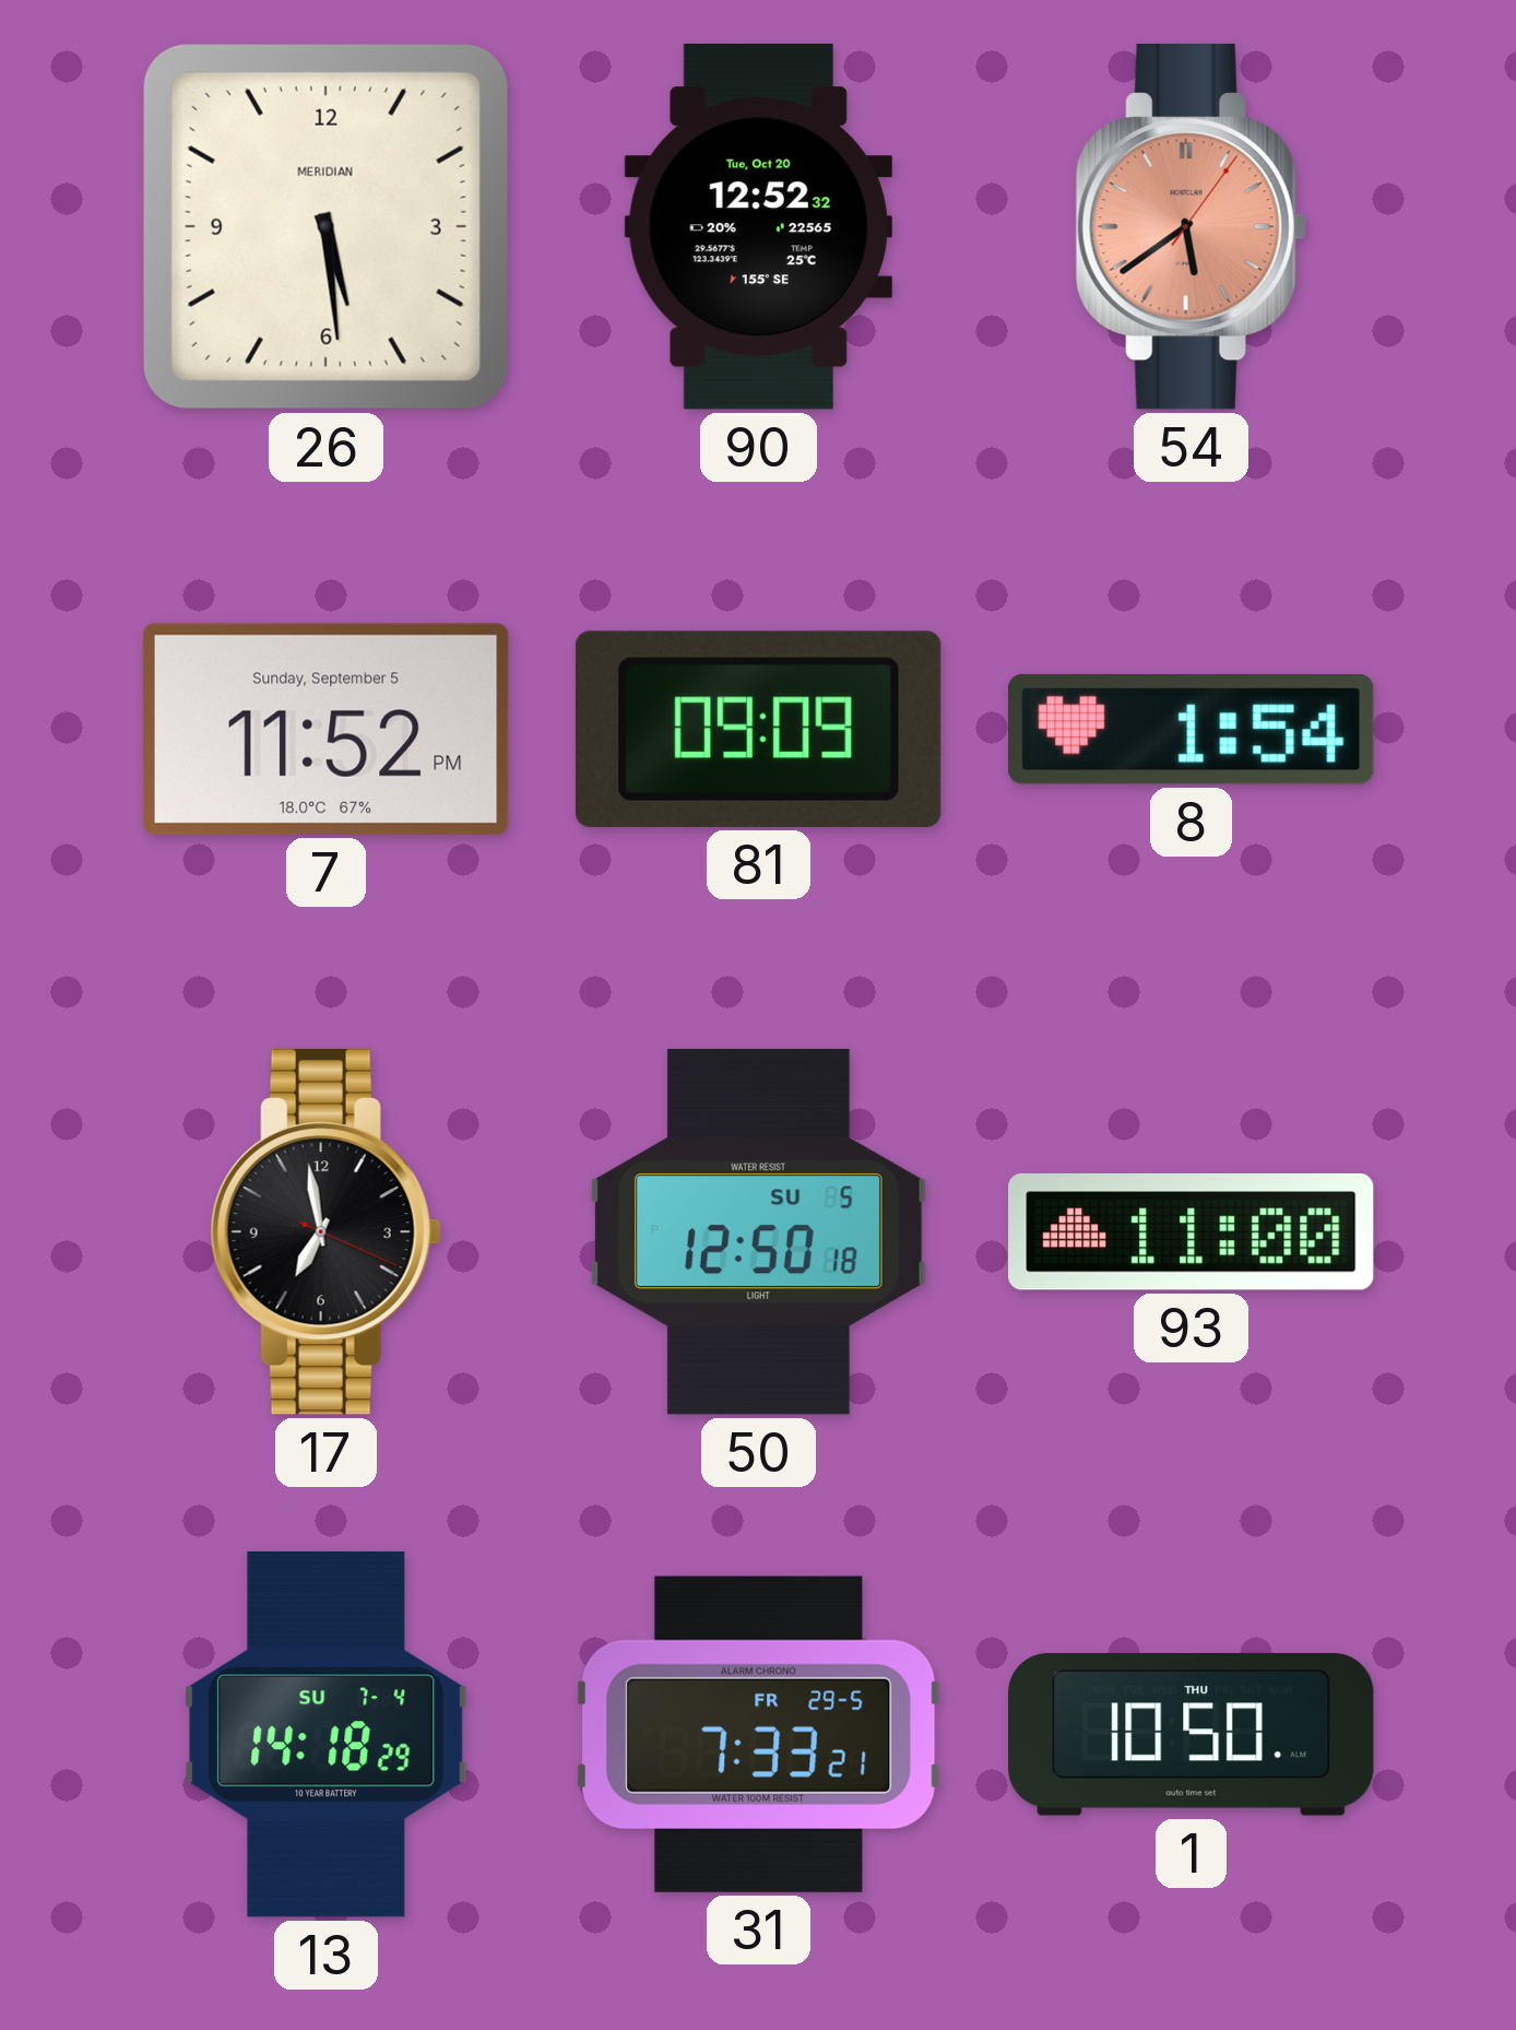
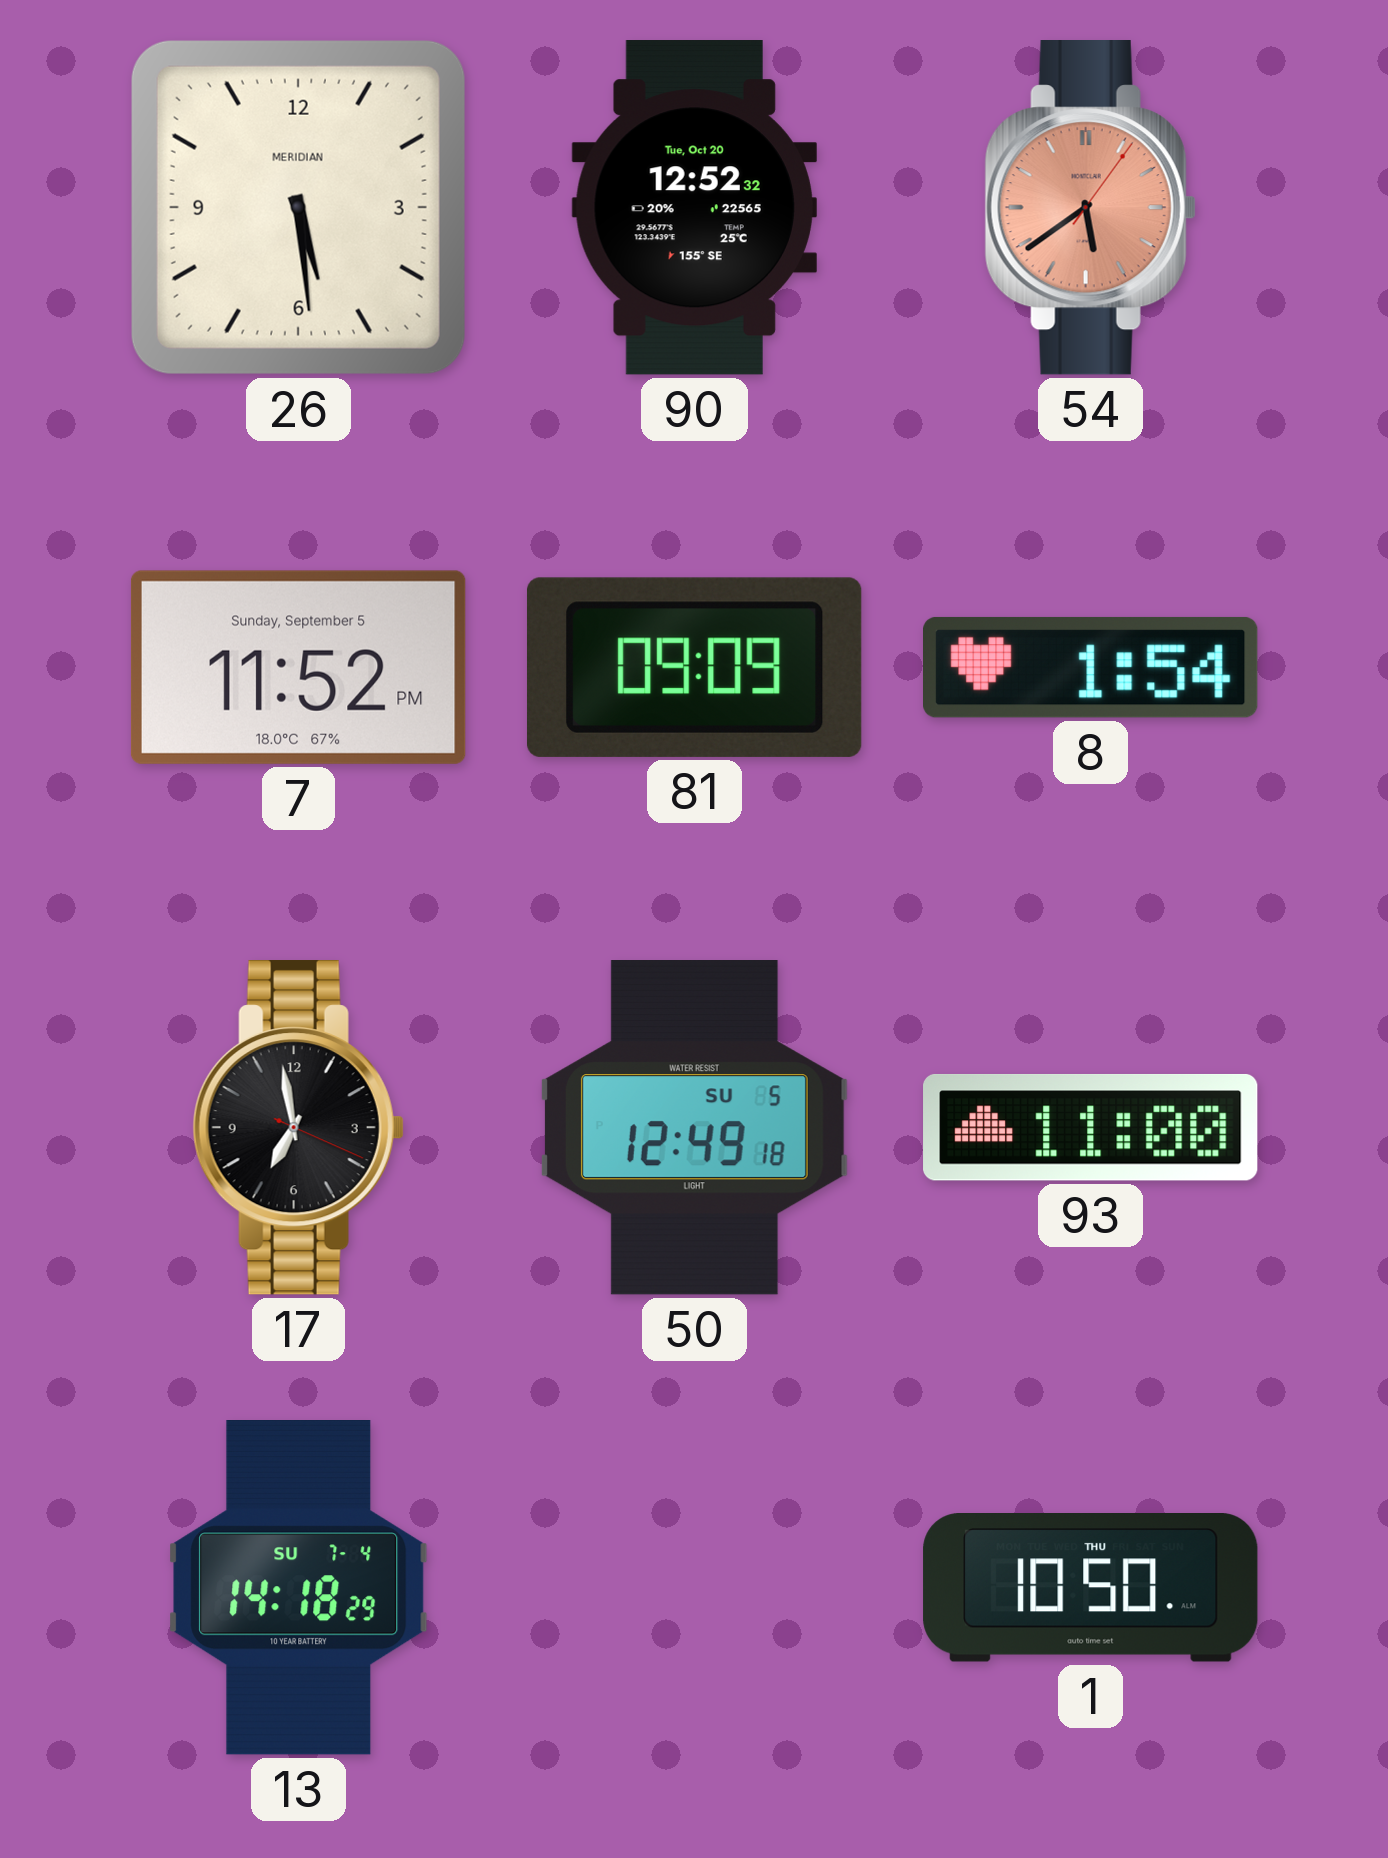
50: 12:50 -> 12:49 (694, 1128)
31: 7:33 -> none (758, 1734)
